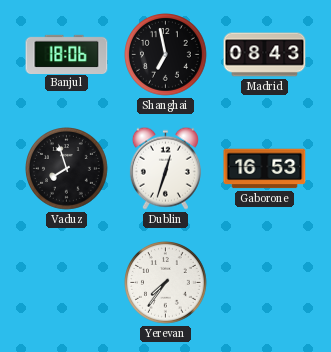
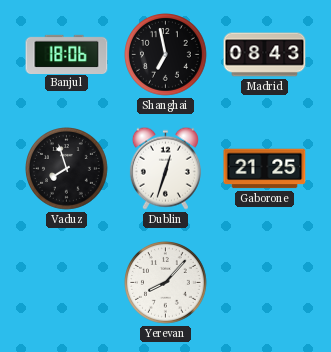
Gaborone: 16:53 -> 21:25 (265, 169)
Yerevan: 7:36 -> 8:07 (166, 283)
